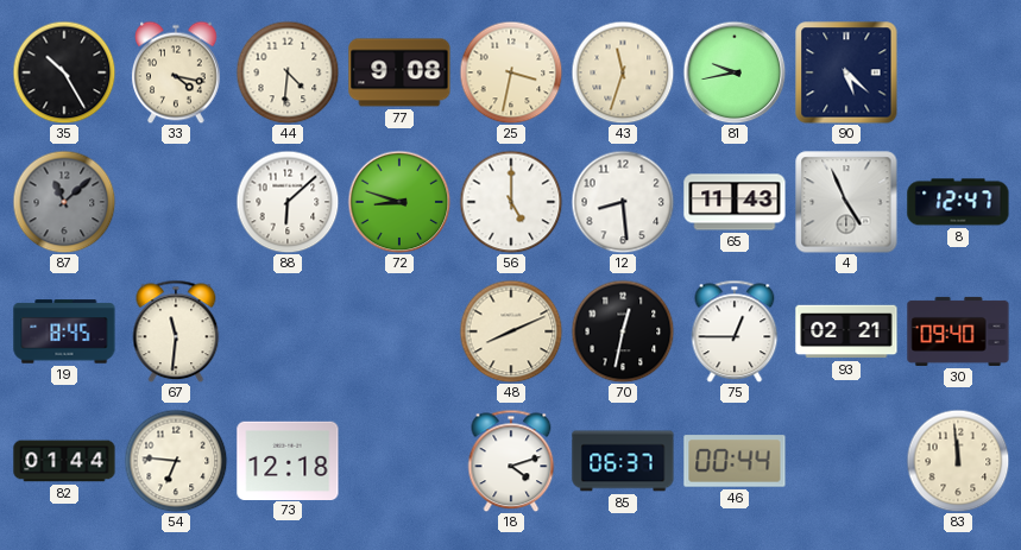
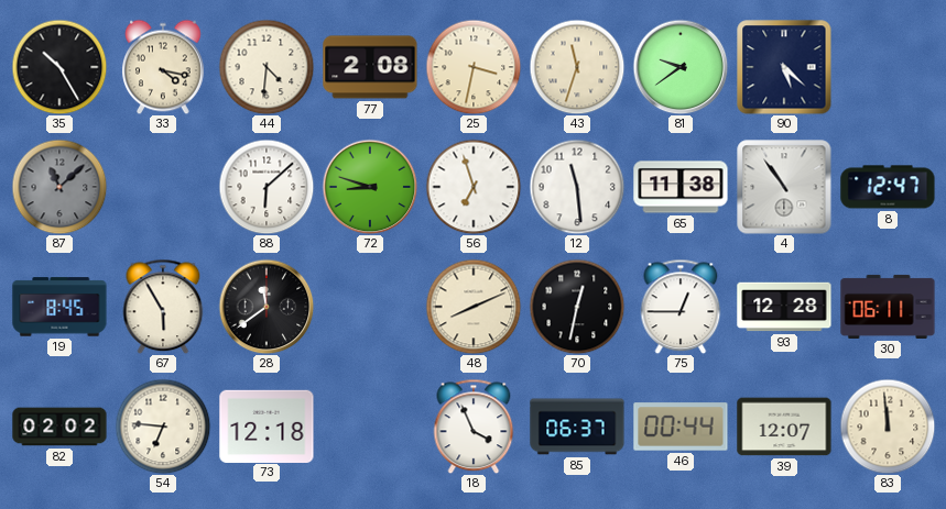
77: 9:08 -> 2:08 (370, 67)
81: 9:43 -> 9:39 (681, 67)
56: 5:00 -> 6:57 (474, 187)
12: 8:29 -> 11:29 (577, 187)
65: 11:43 -> 11:38 (681, 187)
4: 4:56 -> 10:54 (784, 187)
67: 11:31 -> 5:55 (163, 307)
28: none -> 11:39 (267, 307)
93: 02:21 -> 12:28 (784, 307)
30: 09:40 -> 06:11 (888, 307)
82: 01:44 -> 02:02 (59, 427)
18: 4:12 -> 3:56 (474, 427)
39: none -> 12:07 (784, 427)
